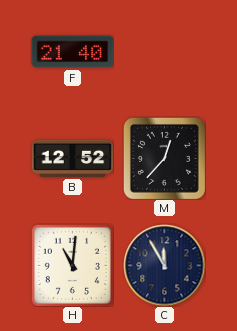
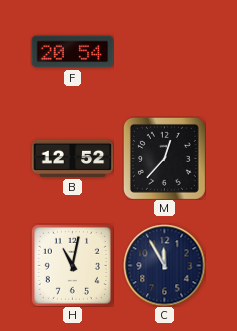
F: 21:40 -> 20:54 (72, 52)
H: 11:01 -> 11:02 (72, 265)
